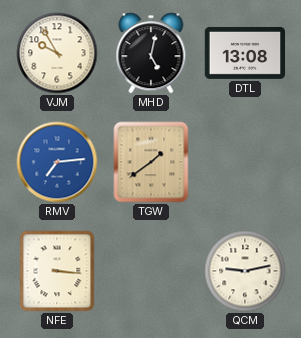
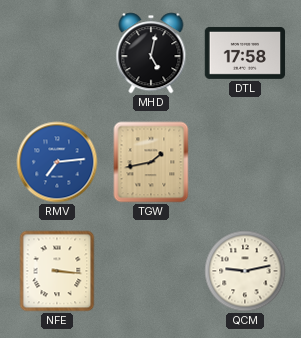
VJM: 9:55 -> none (57, 53)
DTL: 13:08 -> 17:58 (245, 53)
TGW: 1:39 -> 1:43 (151, 162)
